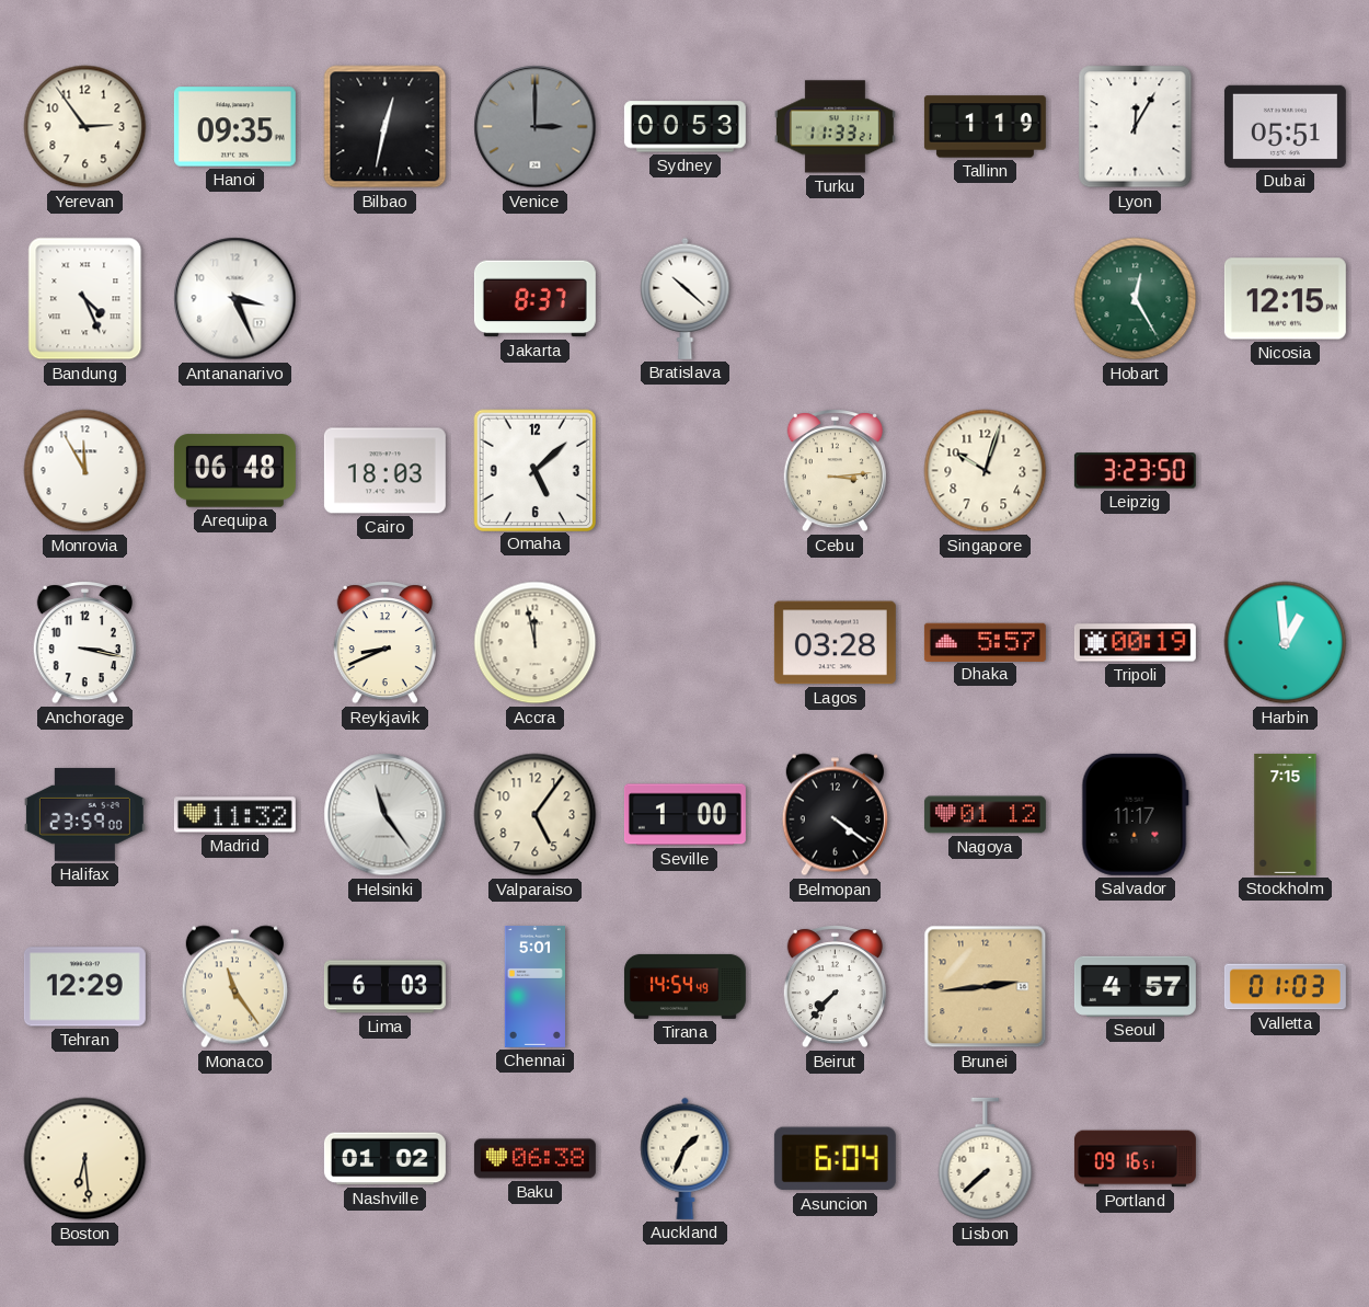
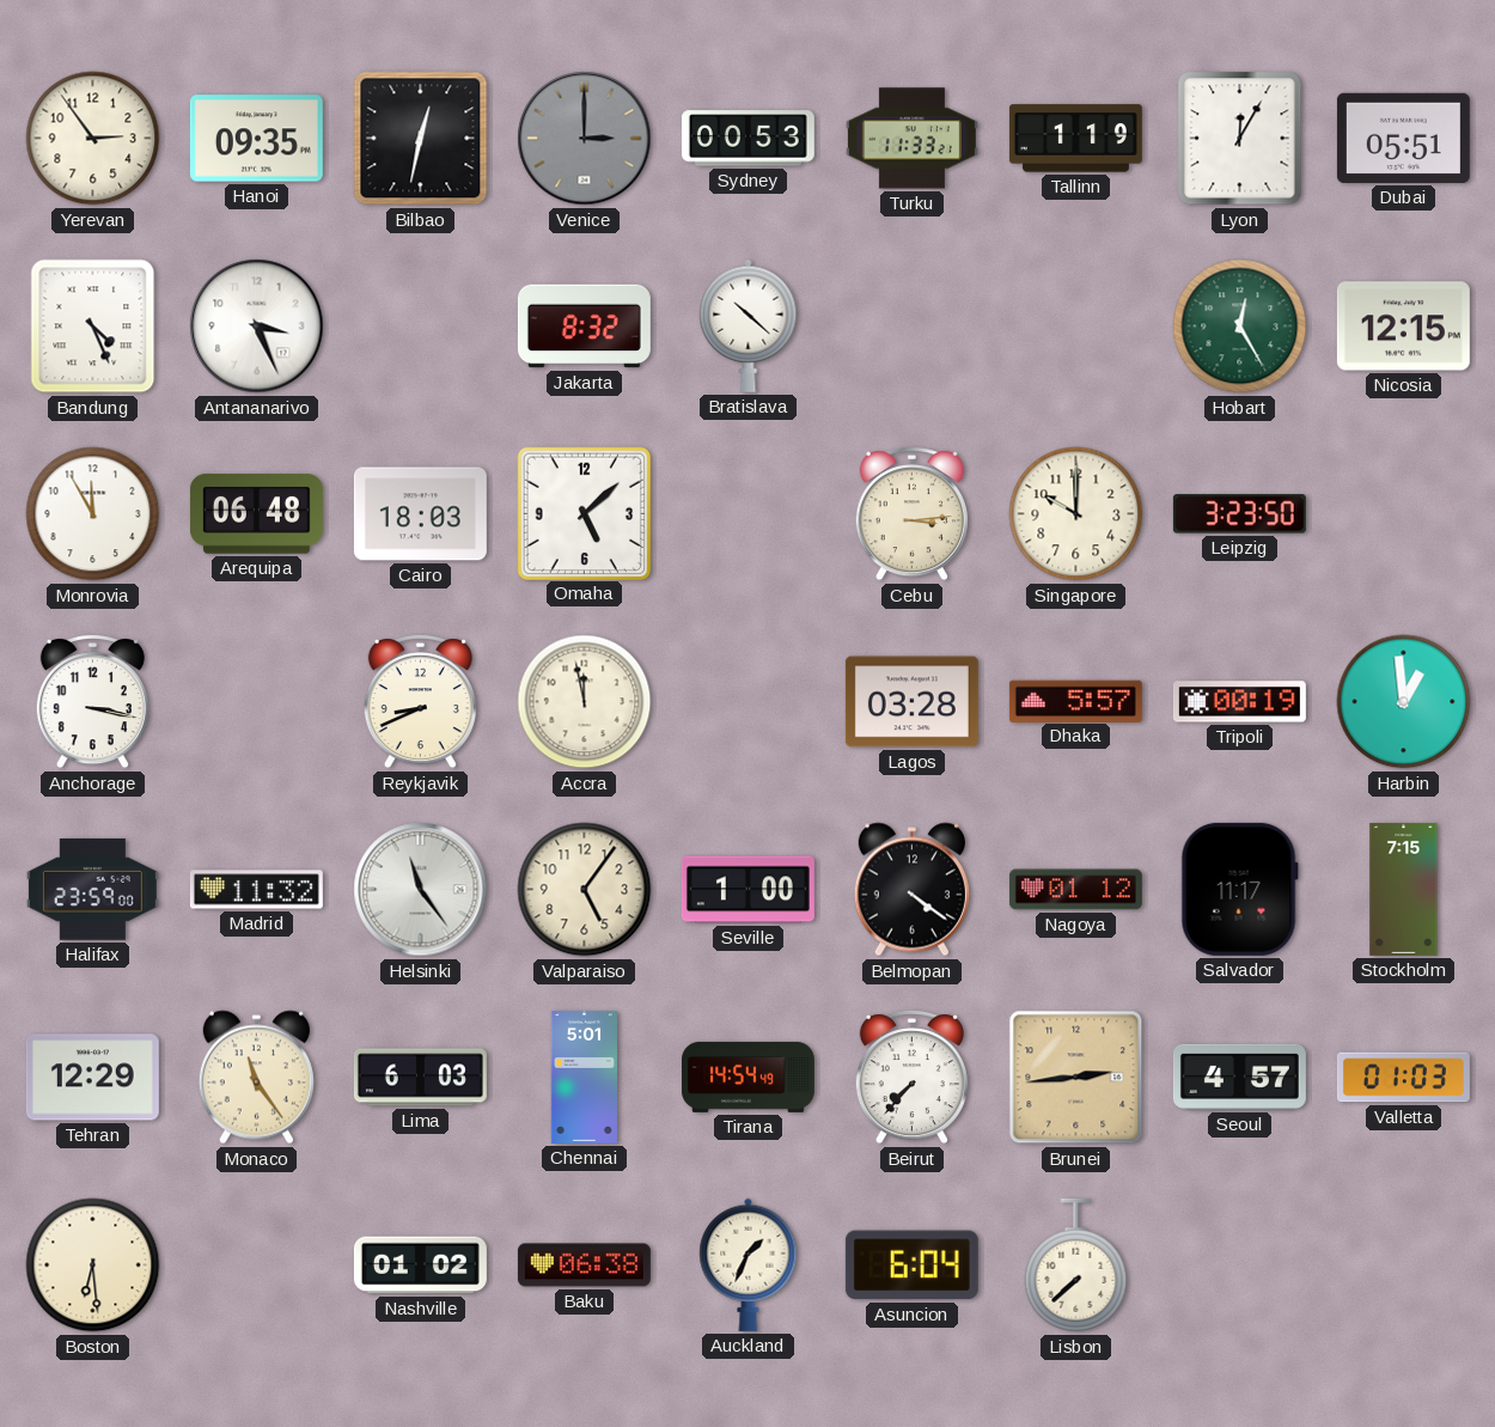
Jakarta: 8:37 -> 8:32 (584, 327)
Singapore: 10:03 -> 10:00 (1076, 514)
Portland: 09:16 -> none (1135, 1159)
